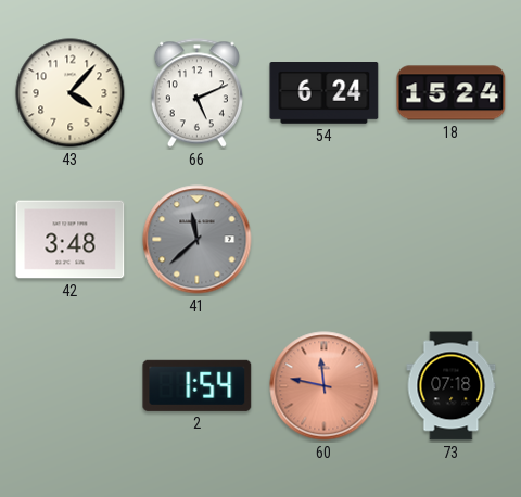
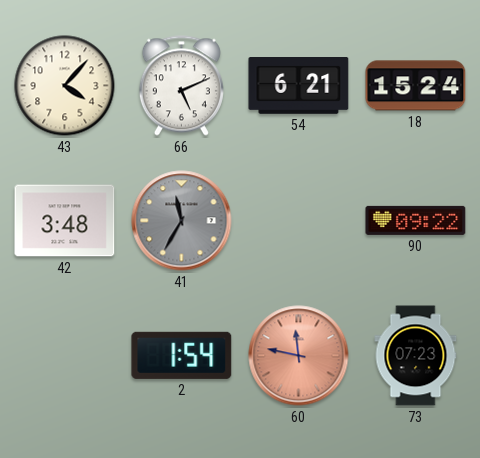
54: 6:24 -> 6:21 (299, 86)
41: 11:38 -> 11:35 (182, 221)
90: none -> 09:22 (416, 220)
73: 07:18 -> 07:23 (416, 356)
